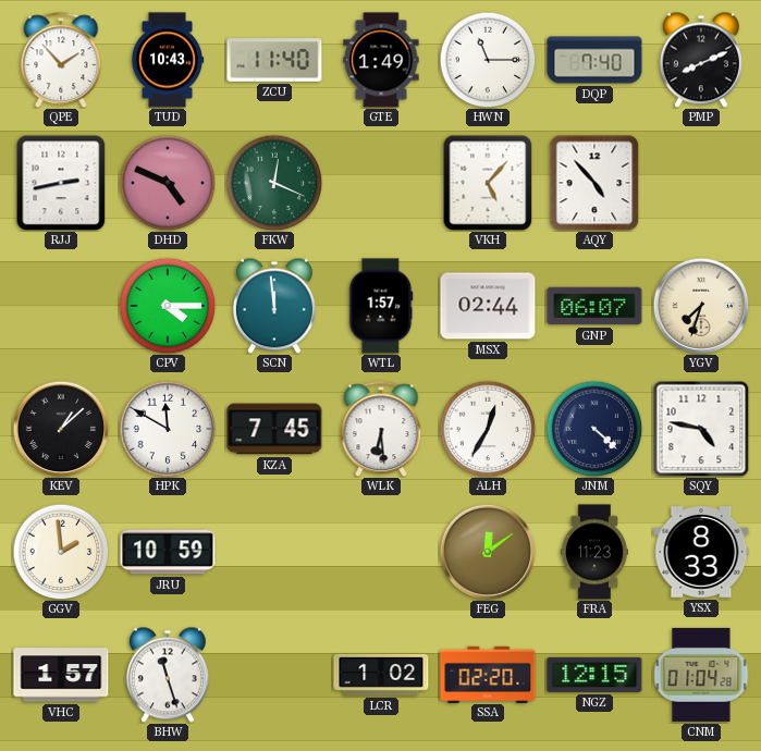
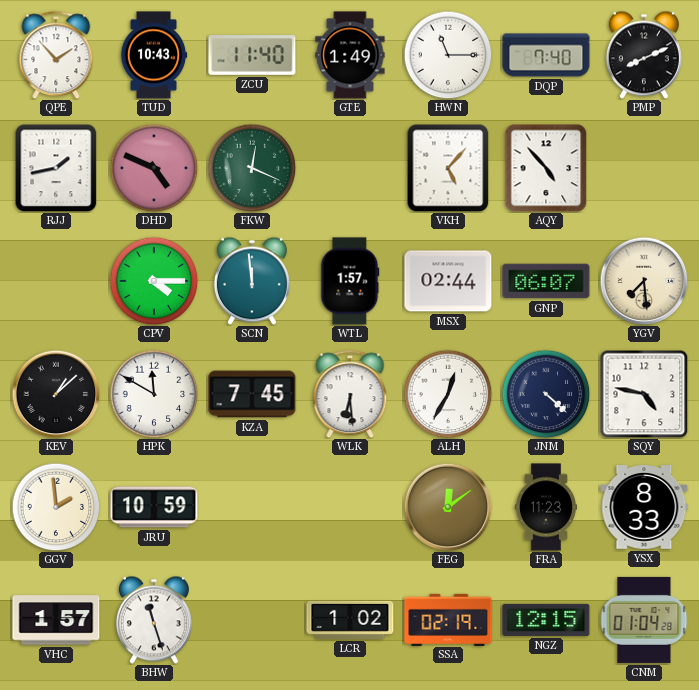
RJJ: 2:43 -> 1:43 (56, 168)
YGV: 7:33 -> 7:29 (644, 281)
SSA: 02:20 -> 02:19 (448, 619)
